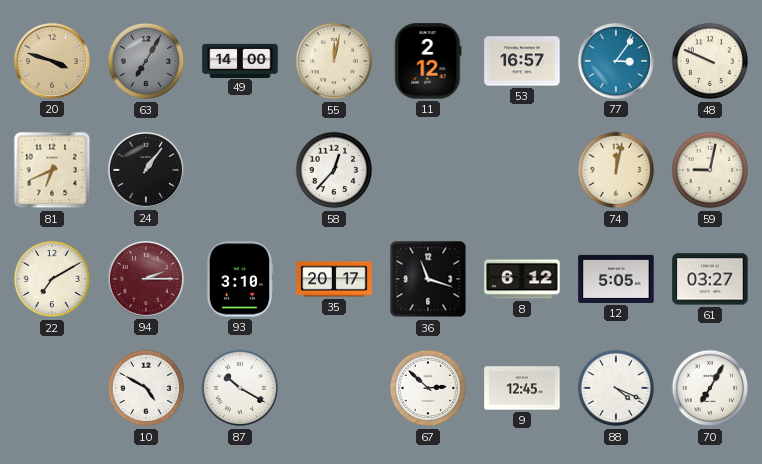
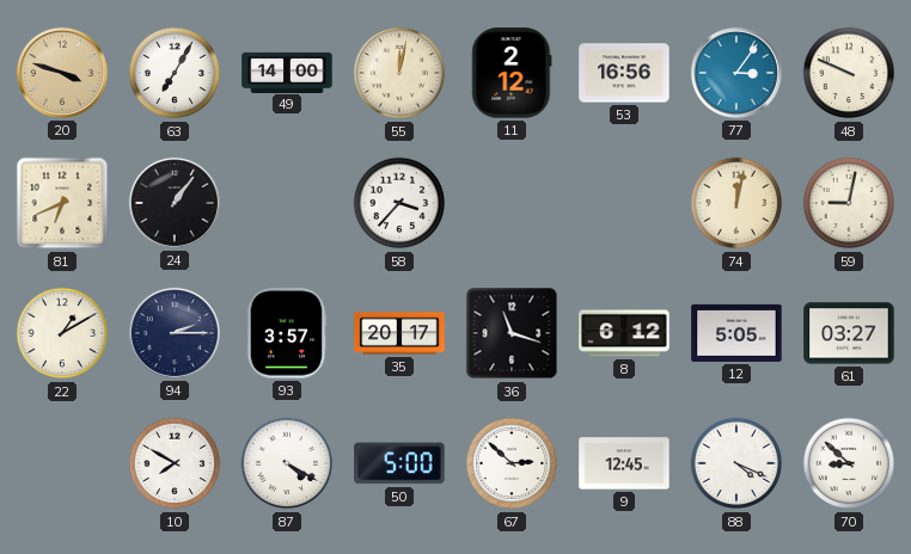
63 dial: grey -> white (175, 73)
53: 16:57 -> 16:56 (624, 73)
58: 12:37 -> 3:37 (399, 203)
22: 7:10 -> 1:10 (62, 333)
94 dial: burgundy -> navy (175, 333)
93: 3:10 -> 3:57 (287, 333)
10: 4:50 -> 7:50 (175, 463)
87: 10:20 -> 4:20 (287, 463)
50: none -> 5:00 (399, 463)
70: 7:05 -> 8:52 (849, 463)
